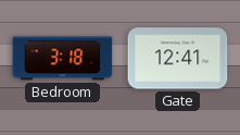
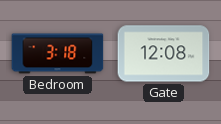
Gate: 12:41 -> 12:08 (164, 54)
